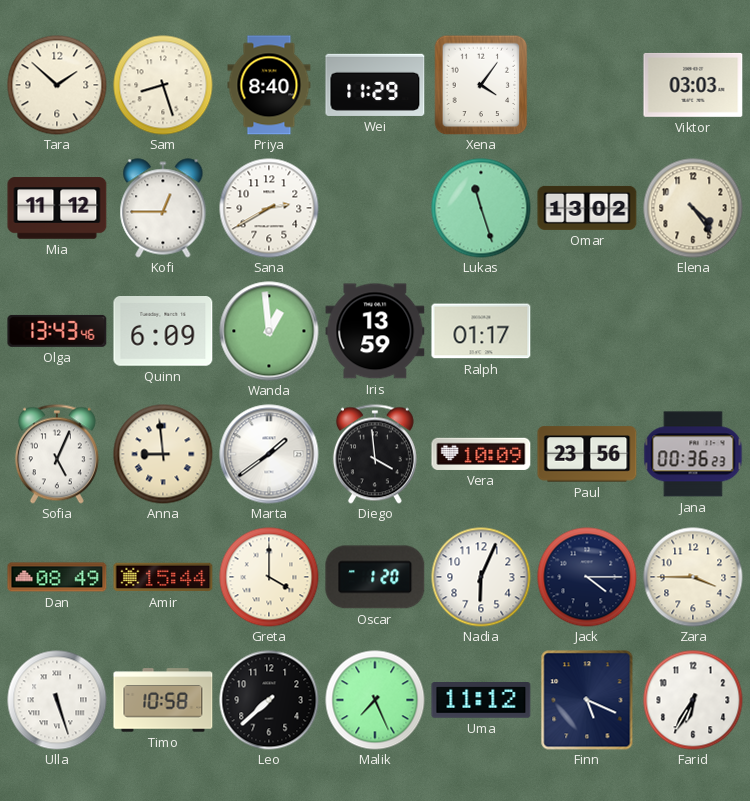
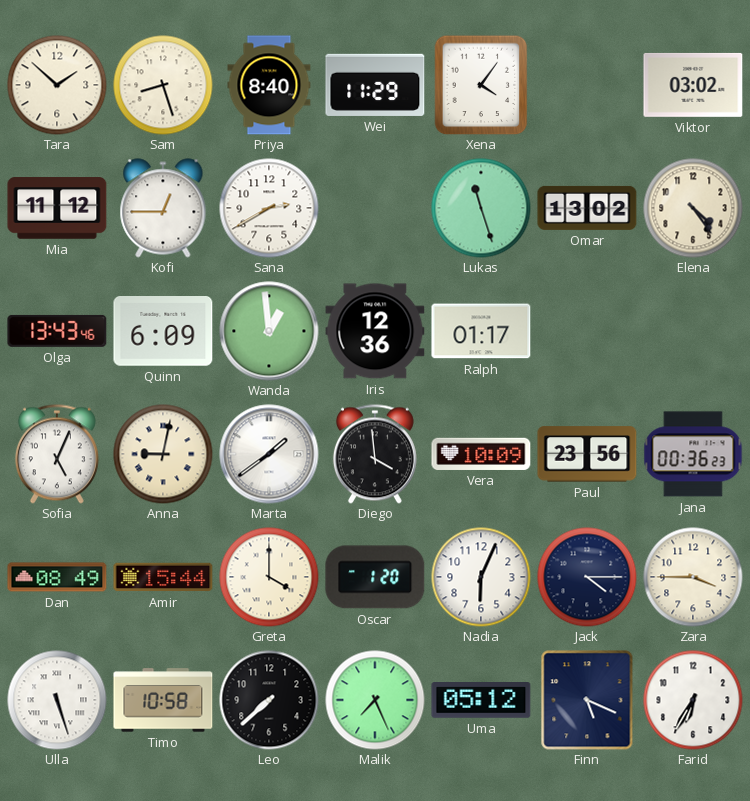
Viktor: 03:03 -> 03:02 (693, 85)
Iris: 13:59 -> 12:36 (375, 331)
Anna: 8:59 -> 9:02 (163, 454)
Uma: 11:12 -> 05:12 (481, 700)
